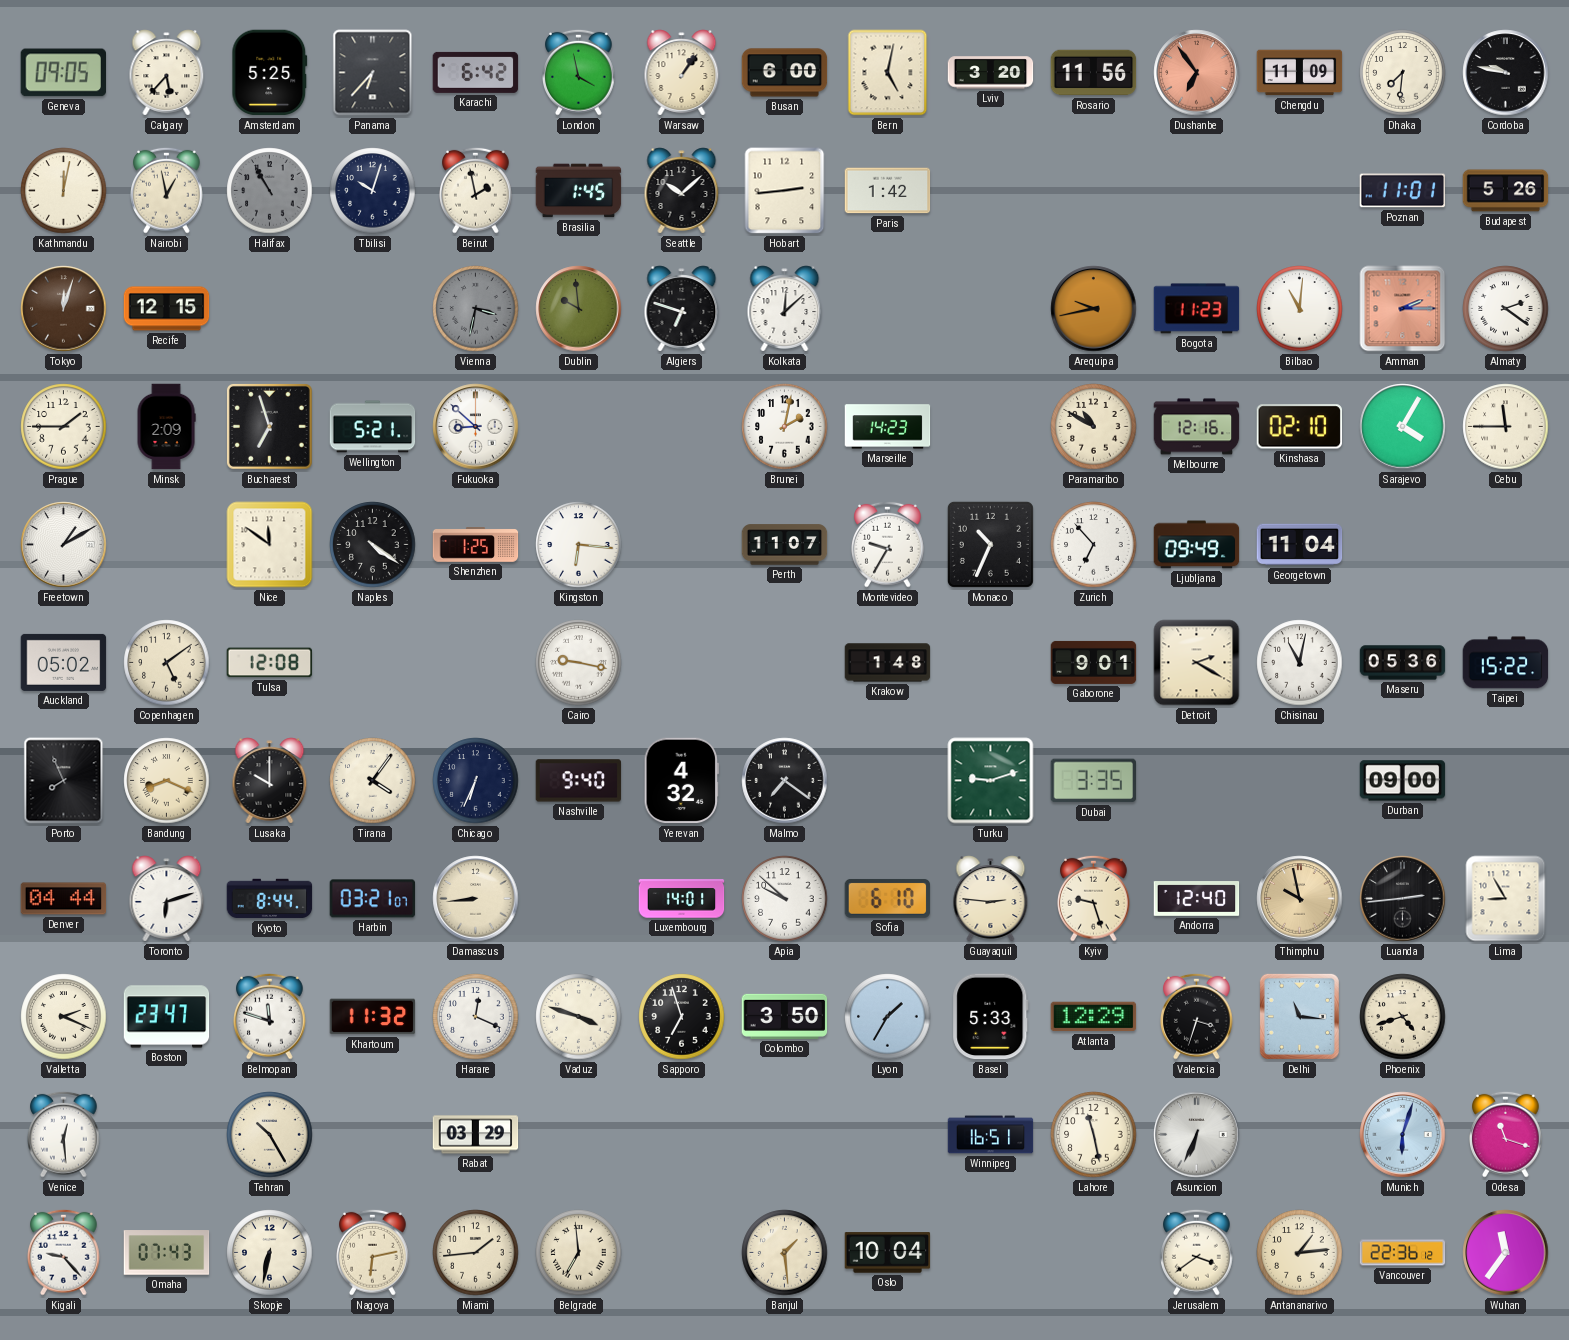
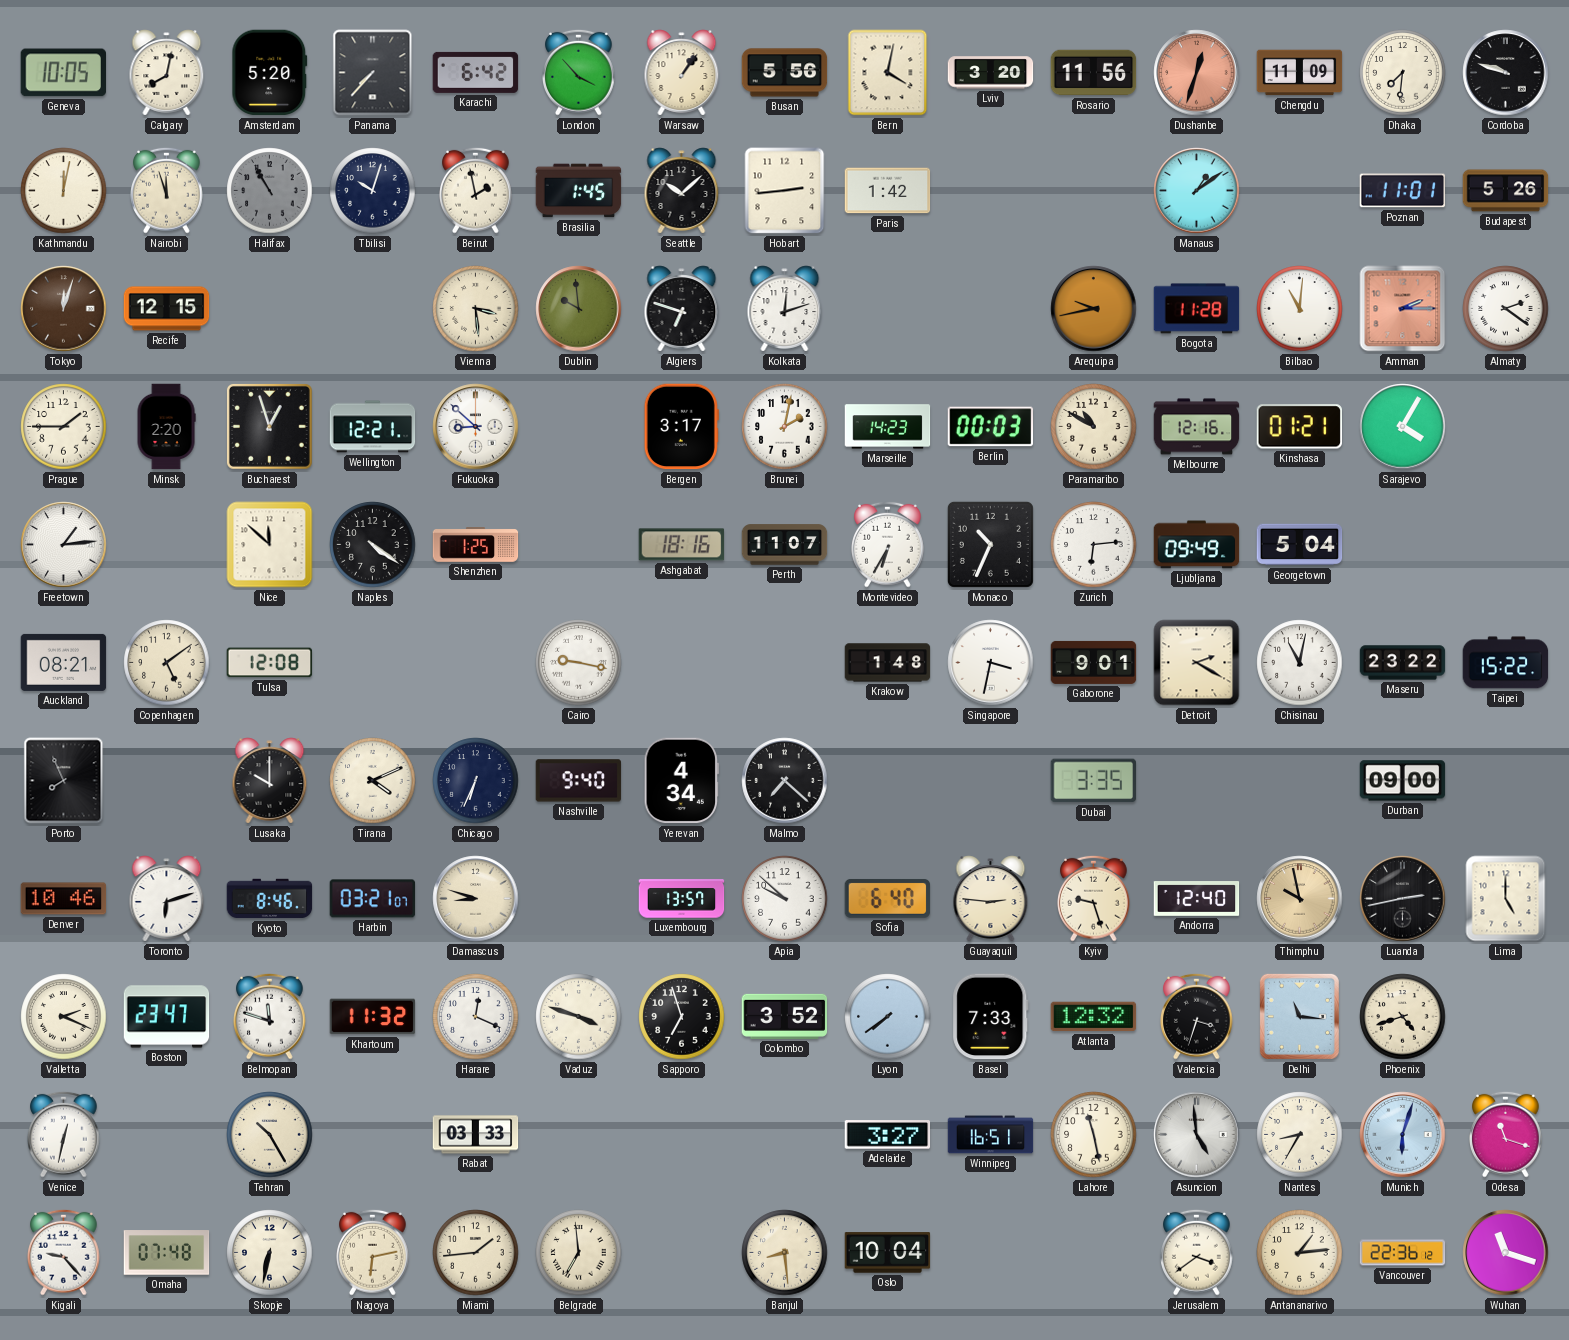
Geneva: 09:05 -> 10:05 (63, 73)
Calgary: 5:37 -> 8:02 (167, 73)
Amsterdam: 5:25 -> 5:20 (270, 73)
Panama: 6:37 -> 7:37 (373, 73)
London: 3:58 -> 3:53 (579, 72)
Busan: 6:00 -> 5:56 (785, 73)
Bern: 5:02 -> 4:02 (888, 73)
Dushanbe: 6:54 -> 12:33 (1197, 73)
Cordoba: 9:47 -> 9:48 (1506, 73)
Nairobi: 12:58 -> 11:57 (167, 190)
Manaus: none -> 1:09 (1197, 191)
Vienna: 3:32 -> 3:29 (476, 309)
Vienna dial: grey -> cream (476, 309)
Kolkata: 12:08 -> 12:12 (785, 309)
Bogota: 11:23 -> 11:28 (1197, 309)
Minsk: 2:09 -> 2:20 (166, 427)
Bucharest: 6:57 -> 12:57 (269, 426)
Wellington: 5:21 -> 12:21 (373, 427)
Bergen: none -> 3:17 (681, 427)
Berlin: none -> 00:03 (991, 427)
Kinshasa: 02:10 -> 01:21 (1299, 427)
Cebu: 11:45 -> none (1506, 427)
Freetown: 1:10 -> 1:14 (64, 545)
Nice: 11:51 -> 11:52 (270, 545)
Kingston: 6:16 -> none (579, 545)
Ashgabat: none -> 18:16 (682, 545)
Montevideo: 9:35 -> 6:35 (888, 544)
Zurich: 6:53 -> 6:14 (1094, 545)
Georgetown: 11:04 -> 5:04 (1300, 545)
Auckland: 05:02 -> 08:21 (64, 662)
Singapore: none -> 3:32 (991, 663)
Maseru: 05:36 -> 23:22 (1403, 663)
Bandung: 8:19 -> none (167, 781)
Tirana: 4:06 -> 4:11 (373, 781)
Yerevan: 4:32 -> 4:34 (681, 781)
Malmo: 7:21 -> 7:22 (785, 781)
Turku: 9:12 -> none (991, 781)
Denver: 04:44 -> 10:46 (64, 899)
Kyoto: 8:44 -> 8:46 (270, 899)
Damascus: 8:44 -> 8:48 (476, 899)
Luxembourg: 14:01 -> 13:57 (682, 899)
Sofia: 6:10 -> 6:40 (888, 898)
Luanda: 2:44 -> 2:43 (1403, 899)
Lima: 8:55 -> 5:00 (1506, 899)
Colombo: 3:50 -> 3:52 (785, 1016)
Lyon: 1:35 -> 7:39 (888, 1017)
Basel: 5:33 -> 7:33 (991, 1017)
Atlanta: 12:29 -> 12:32 (1094, 1017)
Venice: 12:29 -> 12:32 (64, 1134)
Rabat: 03:29 -> 03:33 (476, 1135)
Adelaide: none -> 3:27 (888, 1135)
Asuncion: 6:34 -> 4:59 (1197, 1135)
Nantes: none -> 8:35 (1300, 1135)
Omaha: 07:43 -> 07:48 (167, 1253)
Banjul: 1:29 -> 8:29 (785, 1253)
Wuhan: 11:36 -> 11:18 (1506, 1253)
